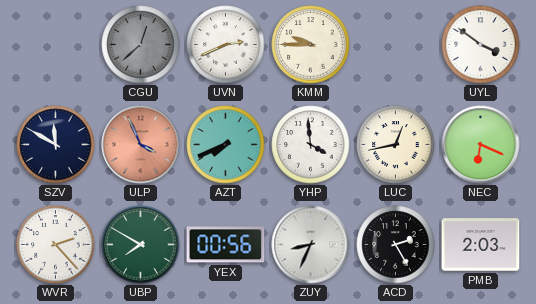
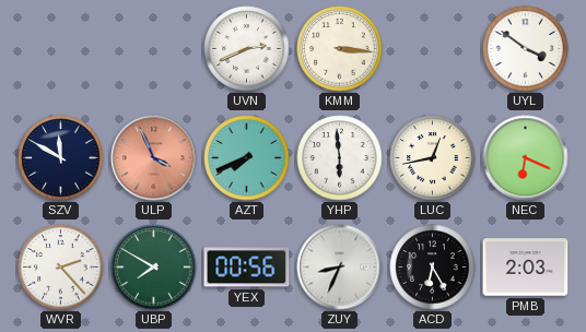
CGU: 12:38 -> none (141, 45)
KMM: 9:45 -> 3:16 (340, 49)
YHP: 3:59 -> 5:59 (340, 158)
ACD: 2:25 -> 6:25 (433, 268)
